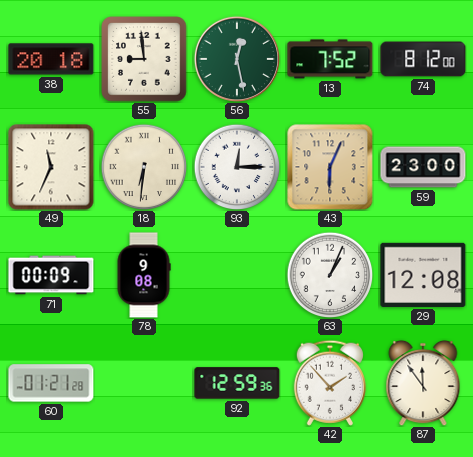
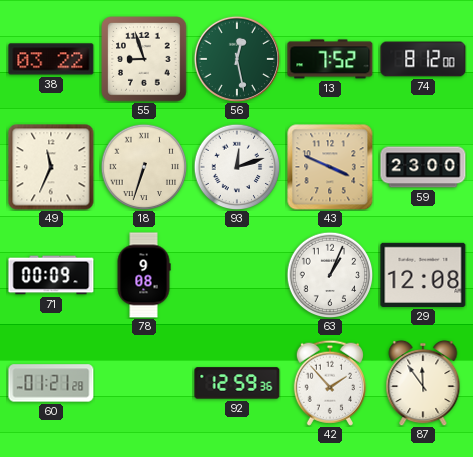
38: 20:18 -> 03:22 (51, 59)
55: 8:59 -> 8:57 (144, 59)
18: 6:31 -> 6:33 (144, 167)
93: 12:15 -> 12:12 (237, 167)
43: 6:04 -> 3:49 (330, 167)
